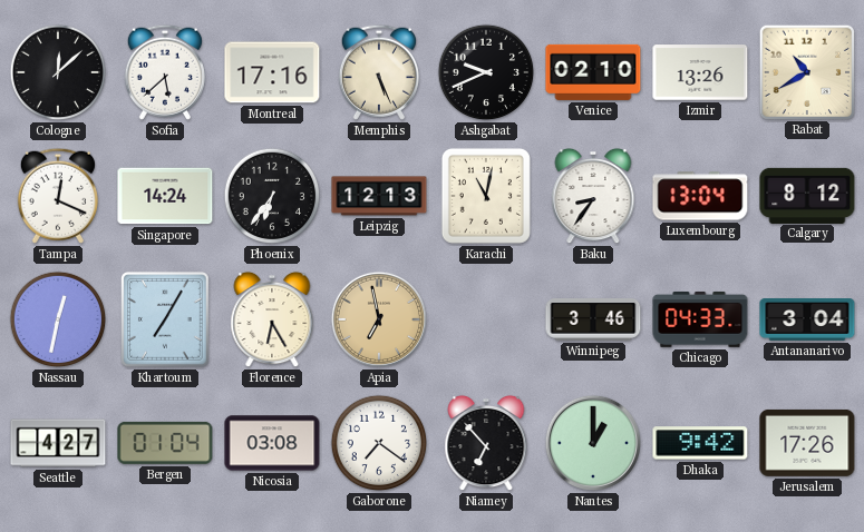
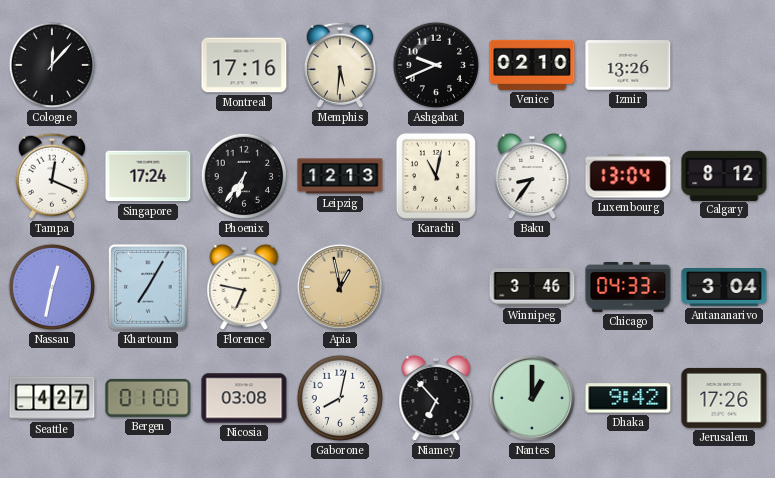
Cologne: 12:08 -> 12:07 (52, 65)
Sofia: 5:38 -> none (165, 72)
Memphis: 5:26 -> 5:31 (340, 65)
Rabat: 10:40 -> none (806, 71)
Singapore: 14:24 -> 17:24 (148, 176)
Florence: 6:25 -> 6:47 (244, 287)
Apia: 6:58 -> 12:58 (340, 287)
Bergen: 01:04 -> 01:00 (148, 398)
Gaborone: 7:21 -> 8:02 (340, 398)
